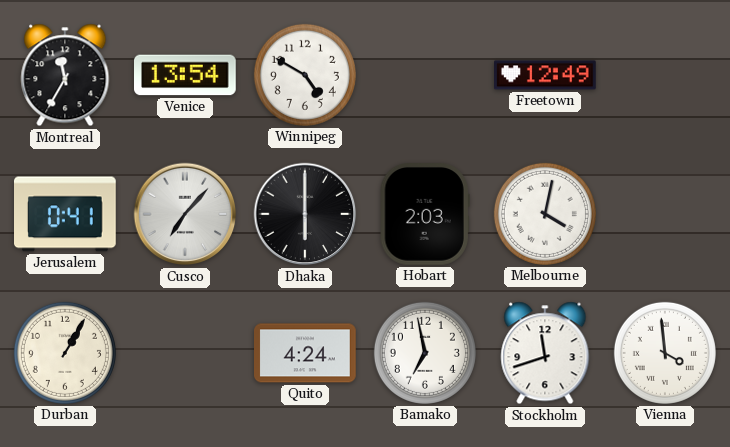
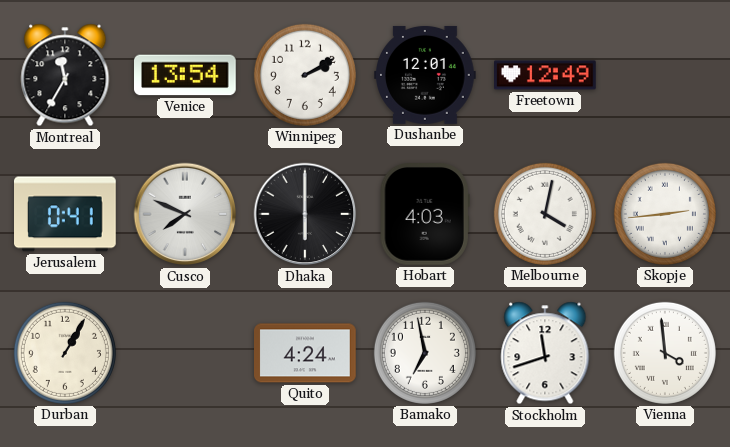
Winnipeg: 4:50 -> 2:10 (305, 75)
Dushanbe: none -> 12:01 (426, 75)
Cusco: 7:07 -> 7:49 (185, 214)
Hobart: 2:03 -> 4:03 (425, 215)
Skopje: none -> 2:44 (665, 214)
